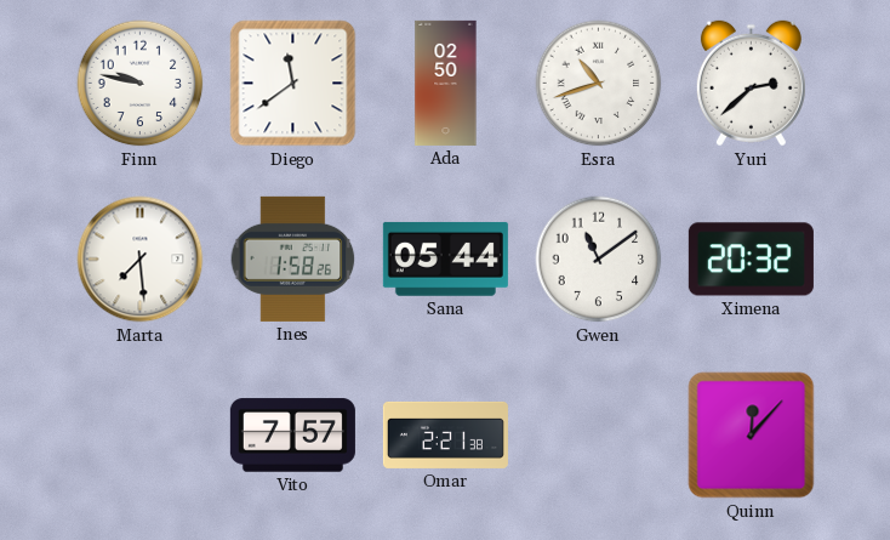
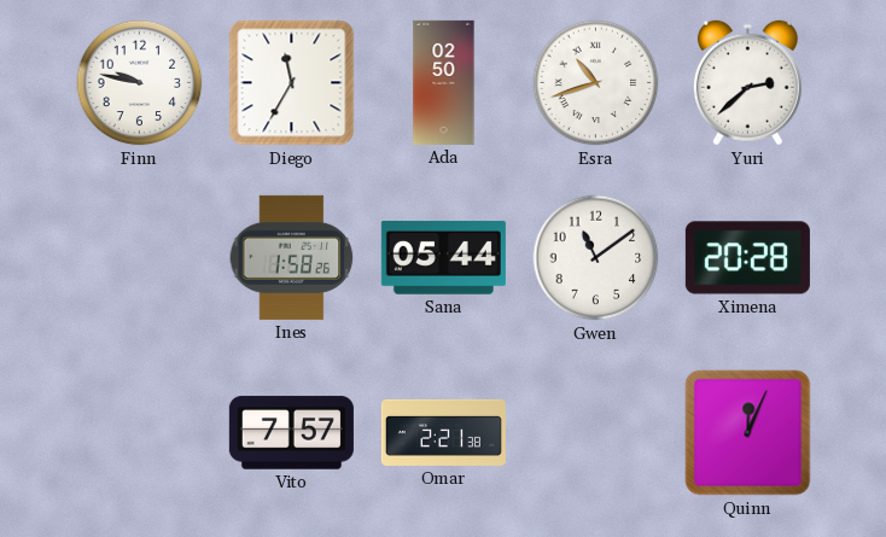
Diego: 11:39 -> 11:35 (292, 83)
Marta: 7:29 -> none (141, 260)
Ximena: 20:32 -> 20:28 (747, 258)
Quinn: 12:07 -> 12:04 (748, 433)
